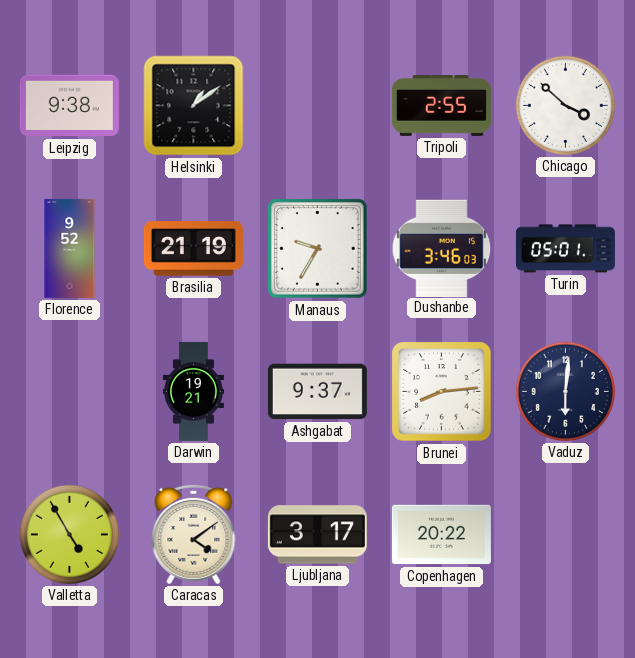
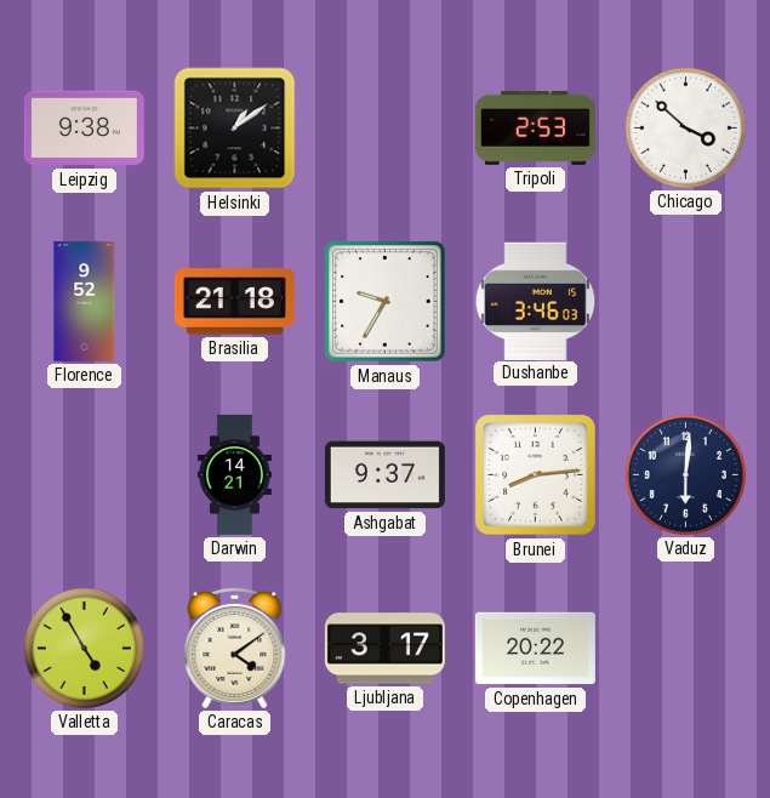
Tripoli: 2:55 -> 2:53 (535, 129)
Brasilia: 21:19 -> 21:18 (234, 302)
Turin: 05:01 -> none (565, 249)
Darwin: 19:21 -> 14:21 (234, 474)
